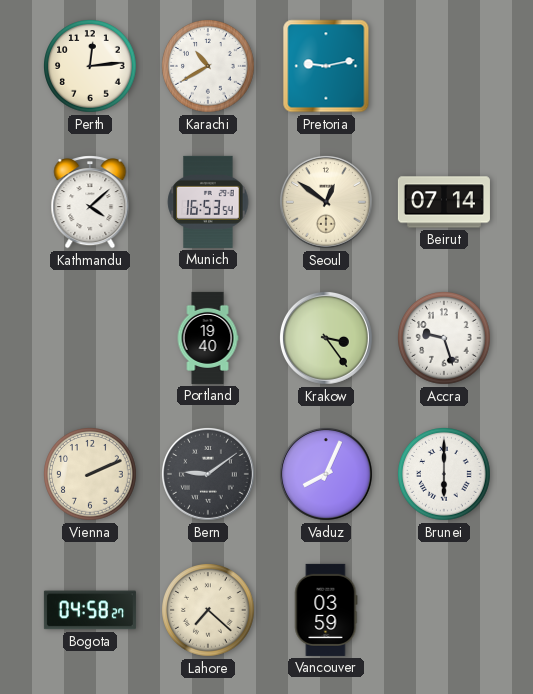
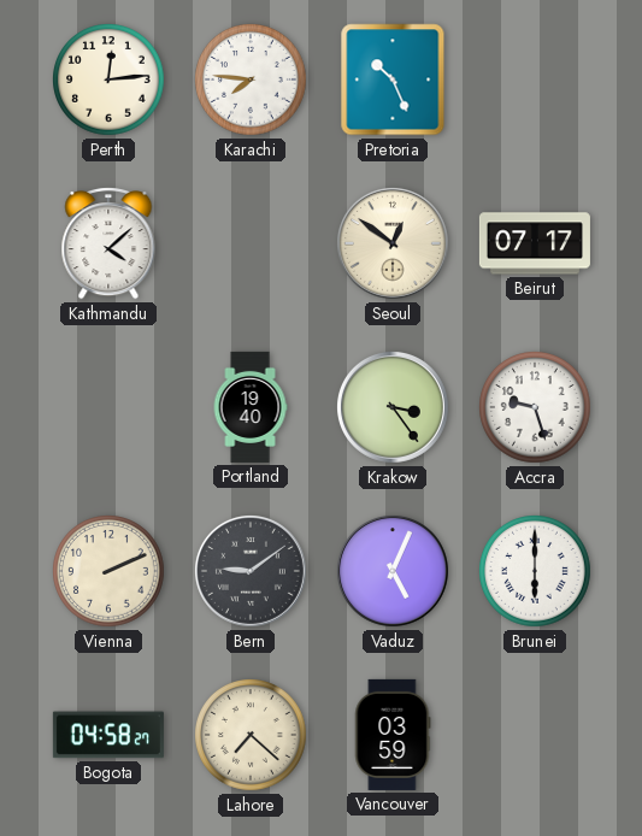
Karachi: 10:40 -> 7:46 (252, 81)
Pretoria: 9:13 -> 10:26 (393, 80)
Munich: 16:53 -> none (208, 202)
Beirut: 07:14 -> 07:17 (535, 243)
Vaduz: 8:04 -> 5:04 (393, 571)
